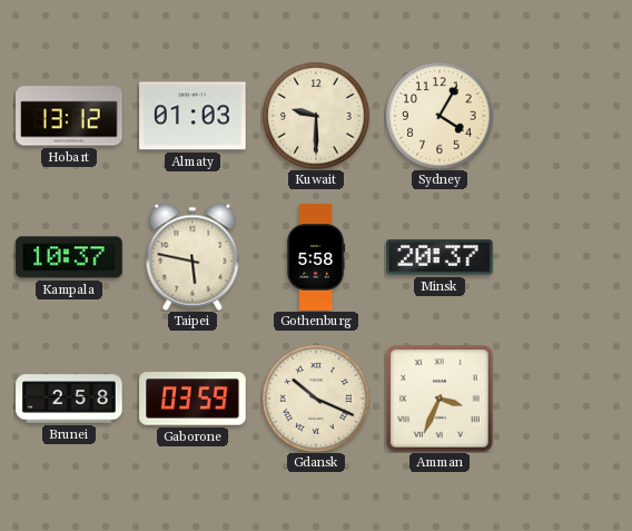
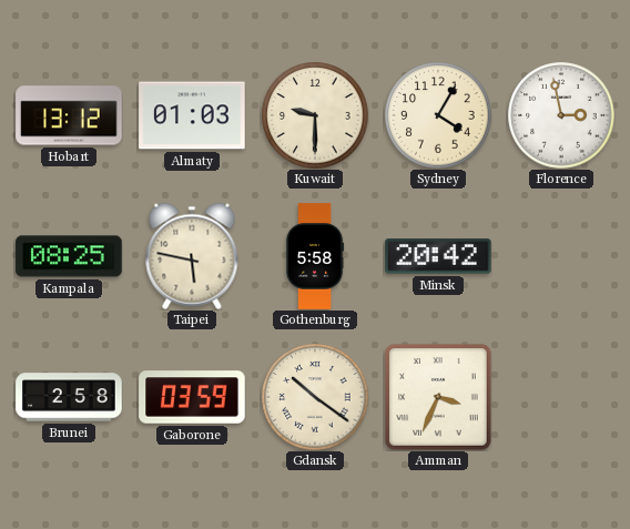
Florence: none -> 2:58 (561, 115)
Kampala: 10:37 -> 08:25 (69, 256)
Minsk: 20:37 -> 20:42 (438, 256)
Gdansk: 10:19 -> 10:21 (315, 397)
